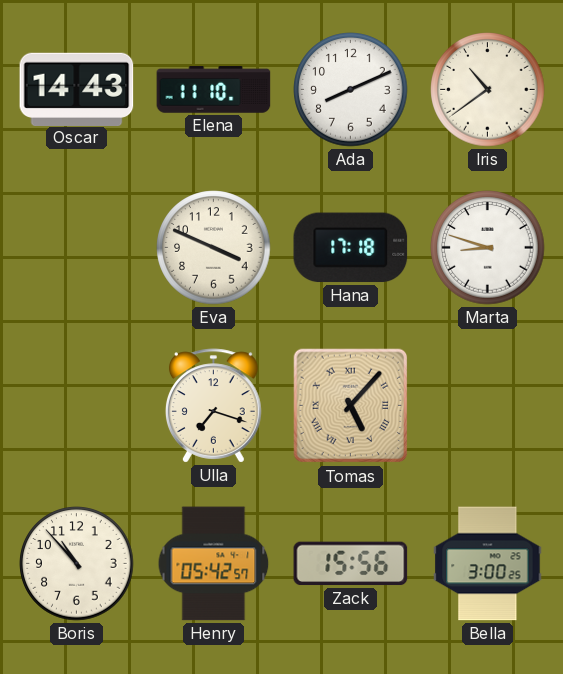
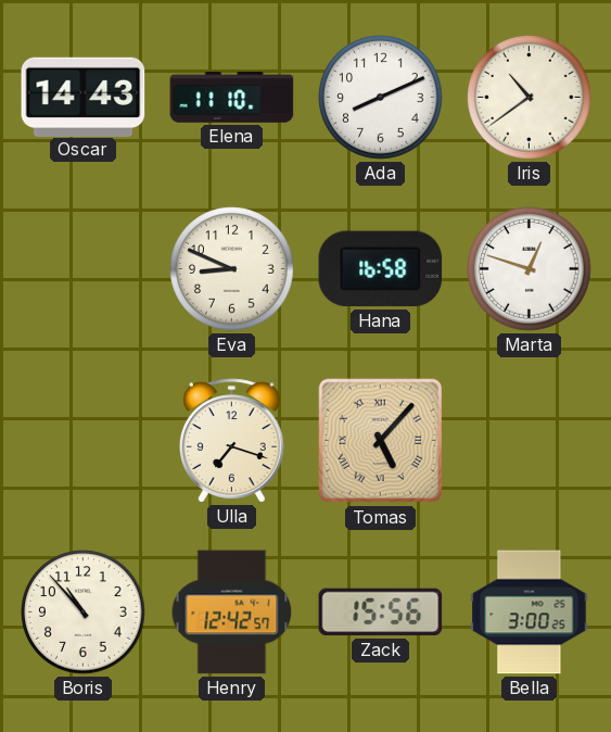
Eva: 3:49 -> 8:49 (232, 269)
Hana: 17:18 -> 16:58 (381, 269)
Marta: 8:48 -> 12:48 (530, 269)
Henry: 05:42 -> 12:42 (232, 613)
